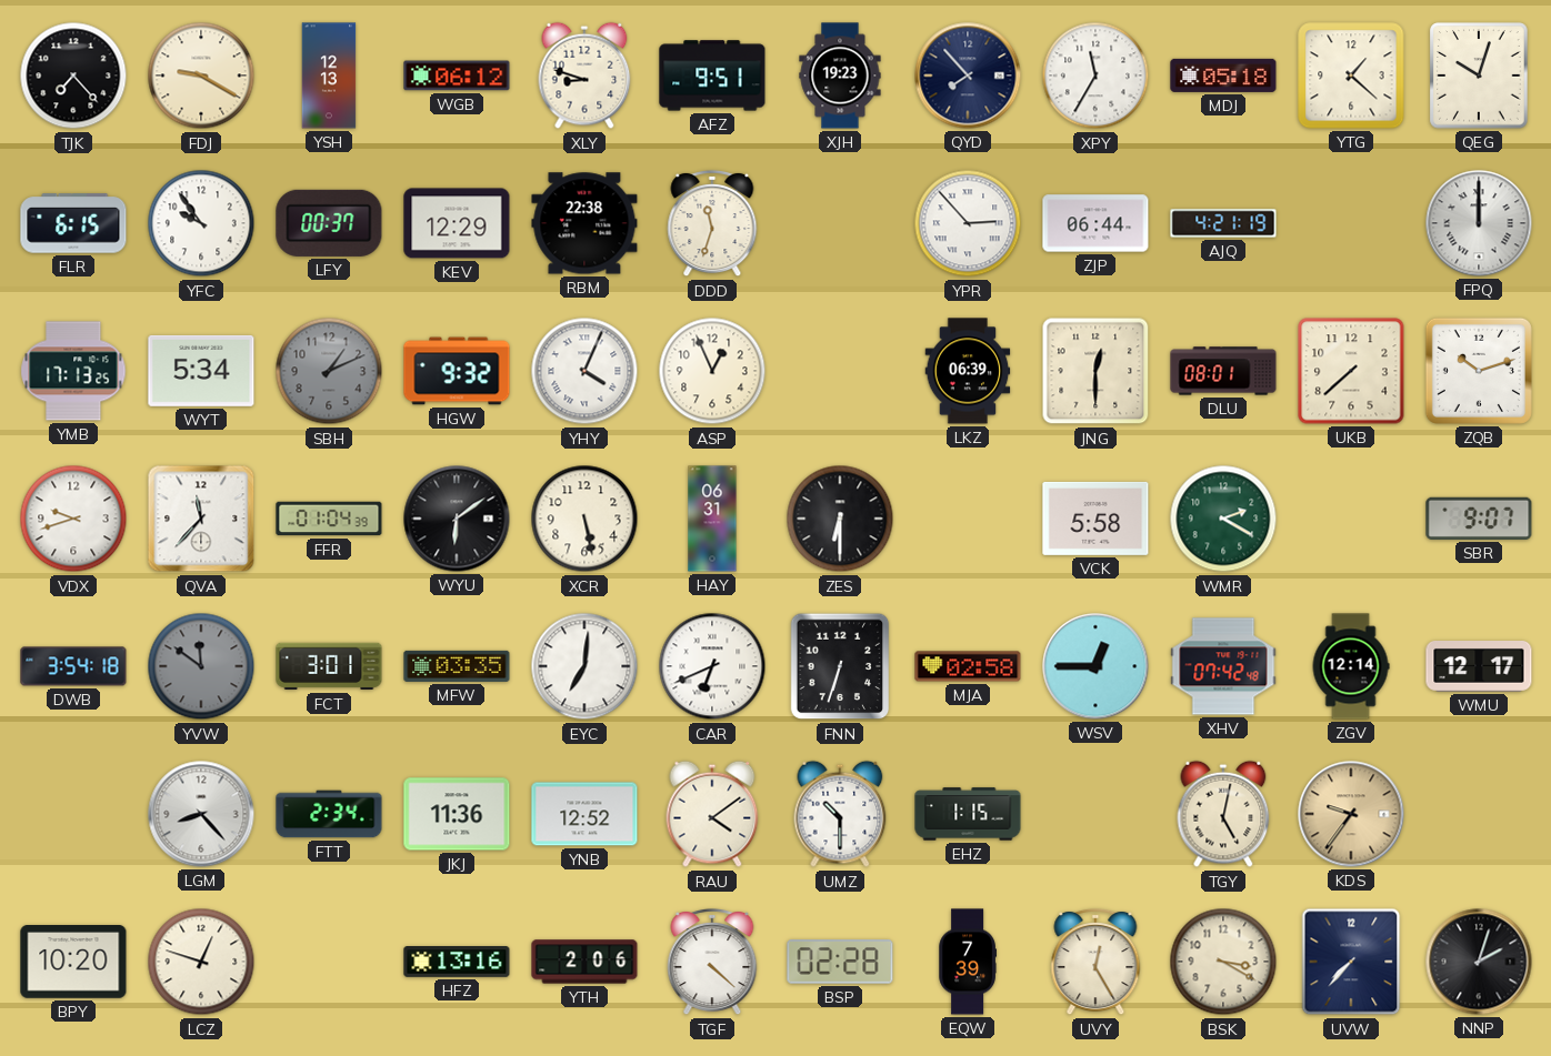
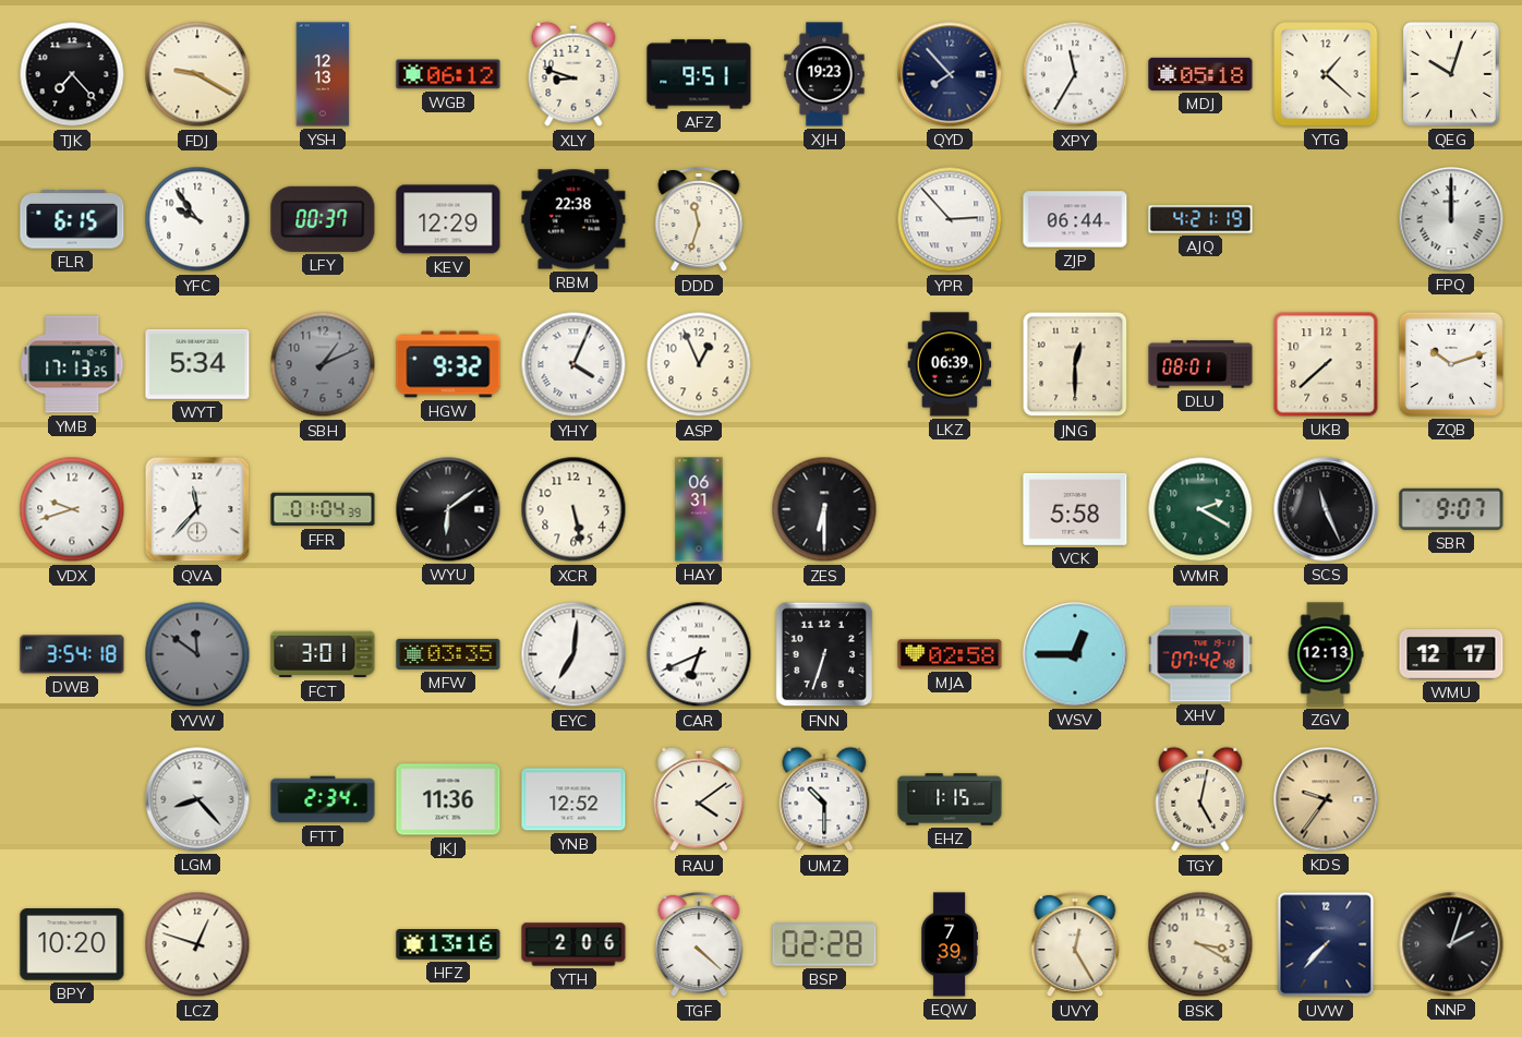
SCS: none -> 11:26 (1326, 509)
ZGV: 12:14 -> 12:13 (1326, 654)
